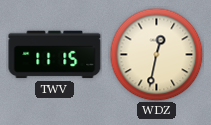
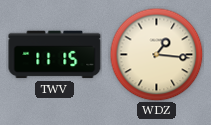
WDZ: 12:32 -> 1:16 (156, 54)
